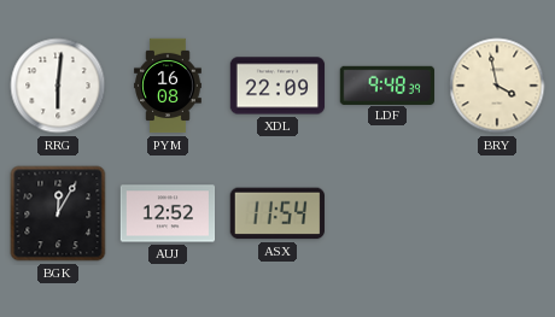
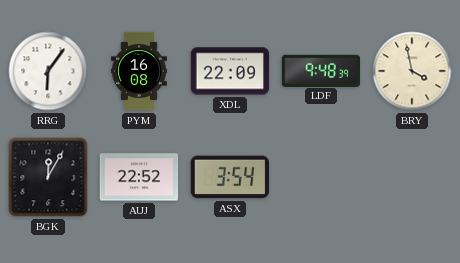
RRG: 6:01 -> 6:06 (48, 71)
AUJ: 12:52 -> 22:52 (139, 177)
ASX: 11:54 -> 3:54 (230, 177)
